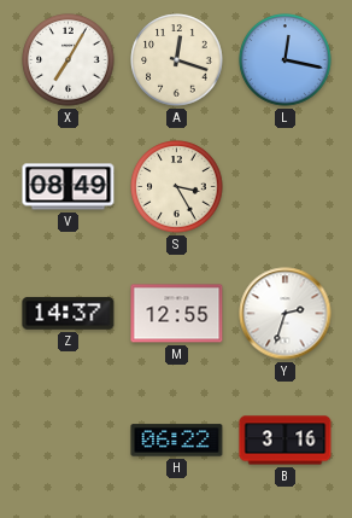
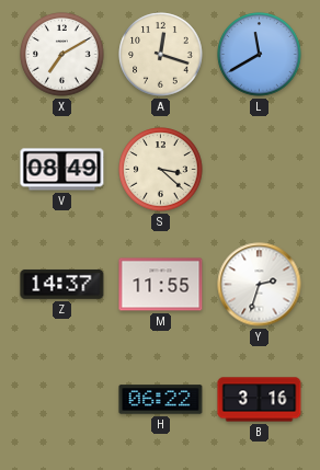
X: 7:05 -> 7:10 (62, 55)
L: 12:17 -> 11:40 (260, 55)
S: 3:25 -> 3:22 (161, 170)
M: 12:55 -> 11:55 (161, 285)
